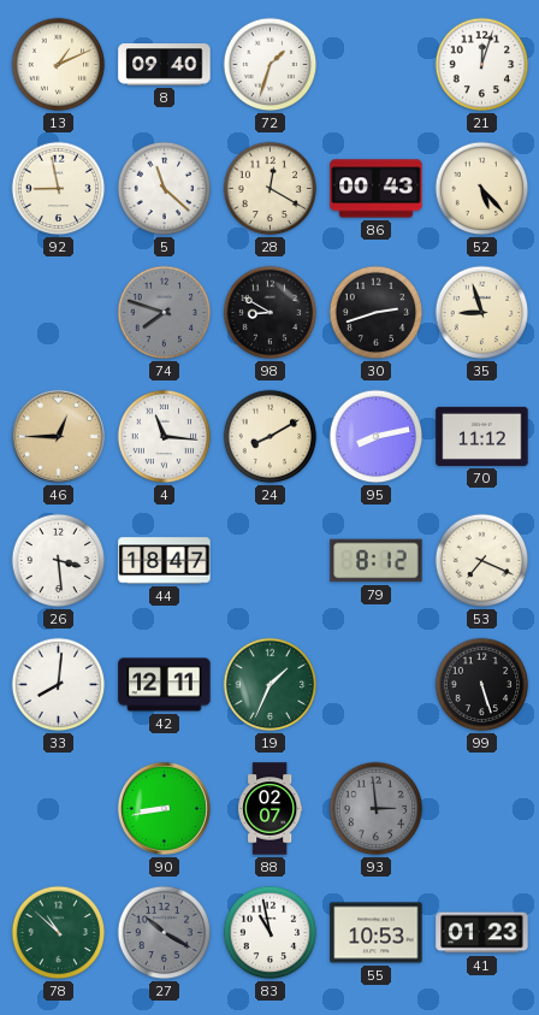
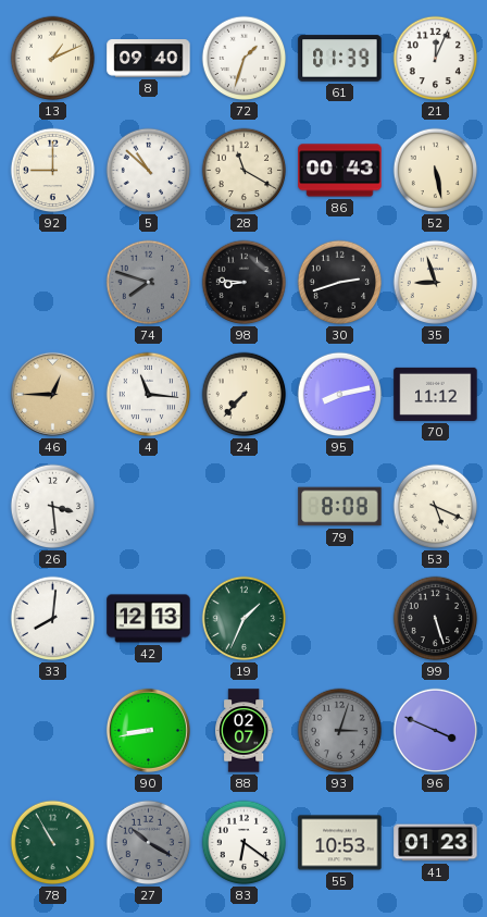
61: none -> 01:39 (340, 59)
21: 12:03 -> 12:04 (436, 59)
92: 8:58 -> 9:00 (53, 171)
5: 11:22 -> 10:52 (149, 171)
28: 12:20 -> 11:20 (245, 171)
52: 5:23 -> 5:28 (436, 171)
98: 8:50 -> 8:46 (245, 283)
24: 8:10 -> 7:37 (245, 395)
44: 18:47 -> none (165, 561)
79: 8:12 -> 8:08 (340, 507)
53: 7:19 -> 5:19 (436, 507)
42: 12:11 -> 12:13 (149, 619)
93: 2:59 -> 3:03 (340, 731)
96: none -> 3:49 (436, 731)
78: 10:52 -> 10:55 (53, 843)
83: 10:58 -> 6:21 (245, 843)
